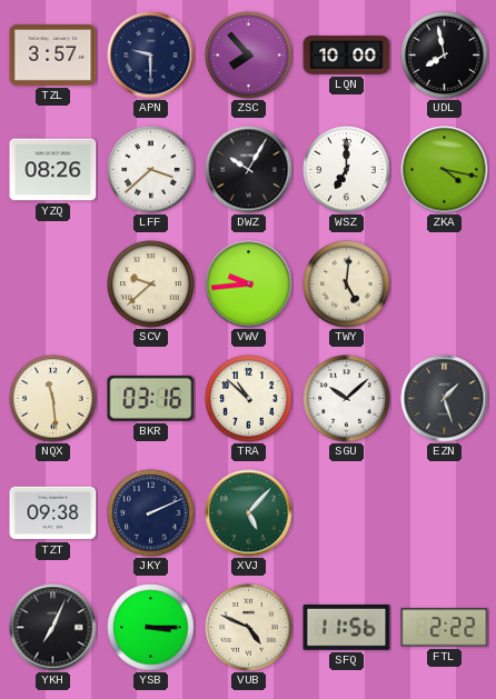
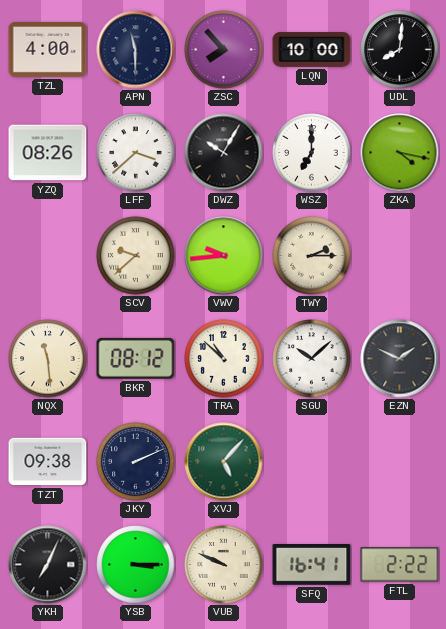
TZL: 3:57 -> 4:00 (48, 49)
APN: 9:30 -> 11:30 (136, 50)
UDL: 7:58 -> 8:01 (400, 50)
TWY: 5:01 -> 2:15 (312, 256)
BKR: 03:16 -> 08:12 (136, 358)
EZN: 1:27 -> 1:49 (400, 359)
VUB: 4:49 -> 9:49 (224, 565)
SFQ: 11:56 -> 16:41 (312, 565)
